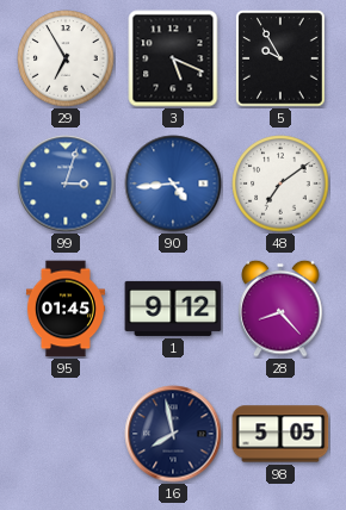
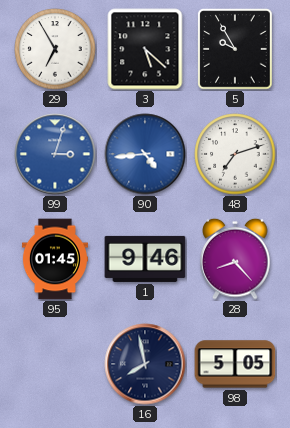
3: 5:19 -> 5:22 (145, 49)
48: 7:09 -> 7:12 (235, 154)
1: 9:12 -> 9:46 (145, 259)
